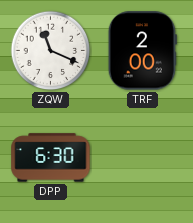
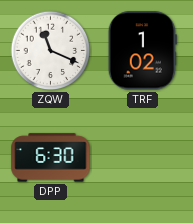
TRF: 2:00 -> 1:02 (142, 51)
